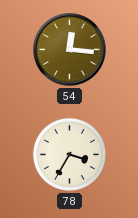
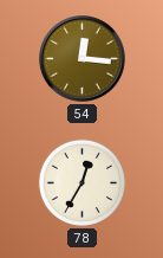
78: 3:35 -> 12:35 (81, 182)
